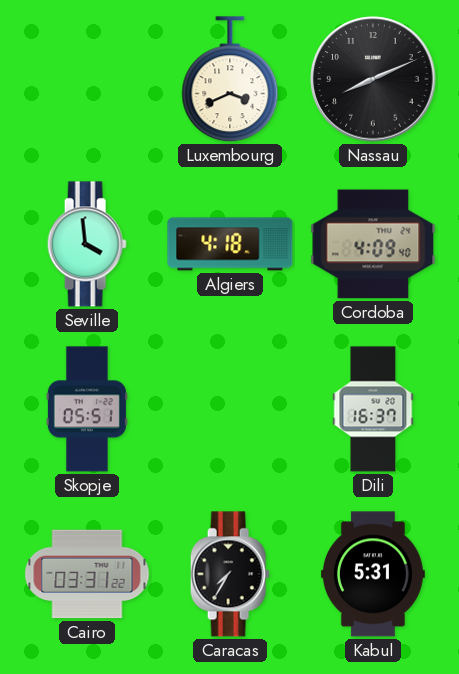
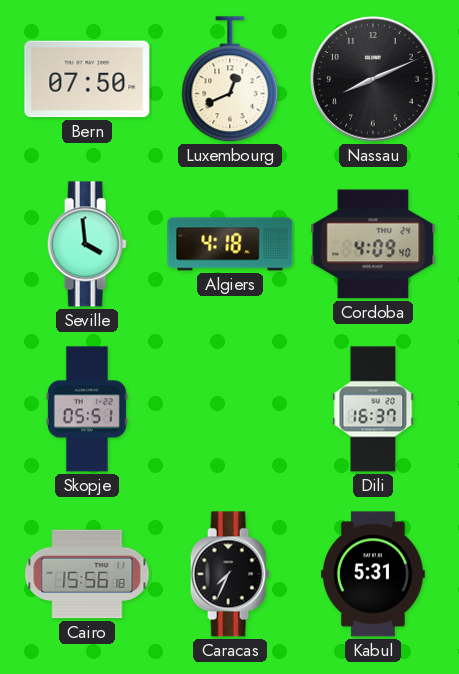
Bern: none -> 07:50 (87, 79)
Luxembourg: 3:41 -> 12:41 (230, 80)
Cairo: 03:31 -> 15:56 (87, 574)
Caracas: 7:35 -> 7:34 (230, 574)
